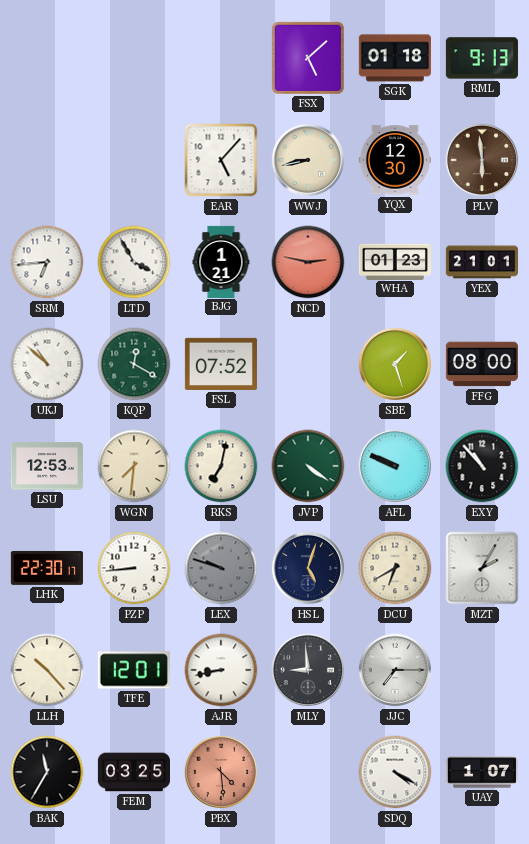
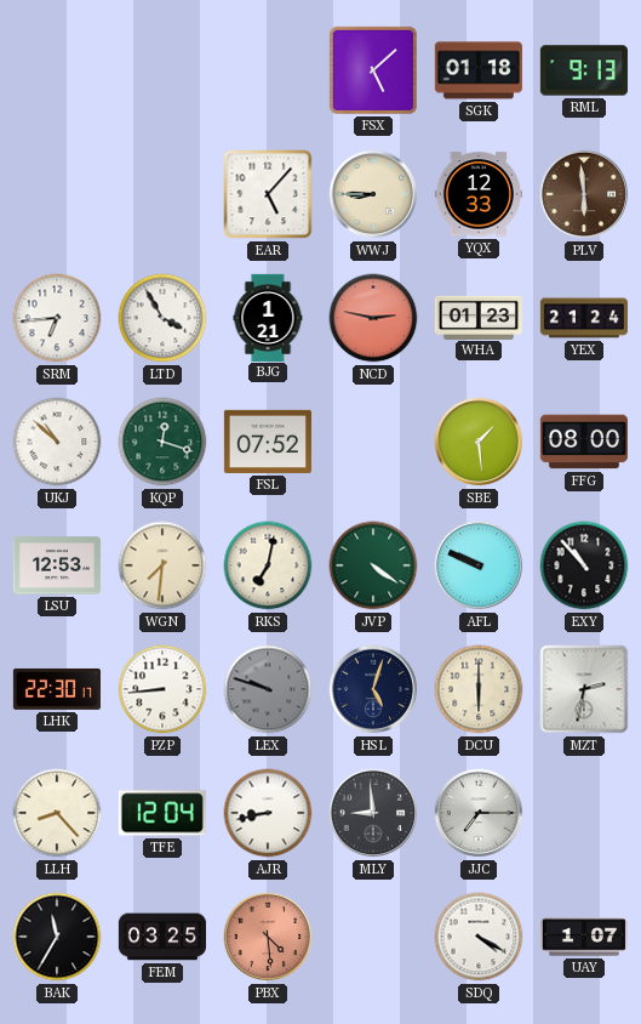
WWJ: 8:43 -> 8:45 (373, 194)
YQX: 12:30 -> 12:33 (479, 194)
YEX: 21:01 -> 21:24 (583, 318)
KQP: 12:20 -> 12:18 (162, 442)
SBE: 1:27 -> 1:29 (479, 442)
DCU: 6:40 -> 6:00 (479, 689)
MZT: 2:05 -> 2:32 (584, 689)
LLH: 10:23 -> 8:23 (57, 813)
TFE: 12:01 -> 12:04 (162, 813)
